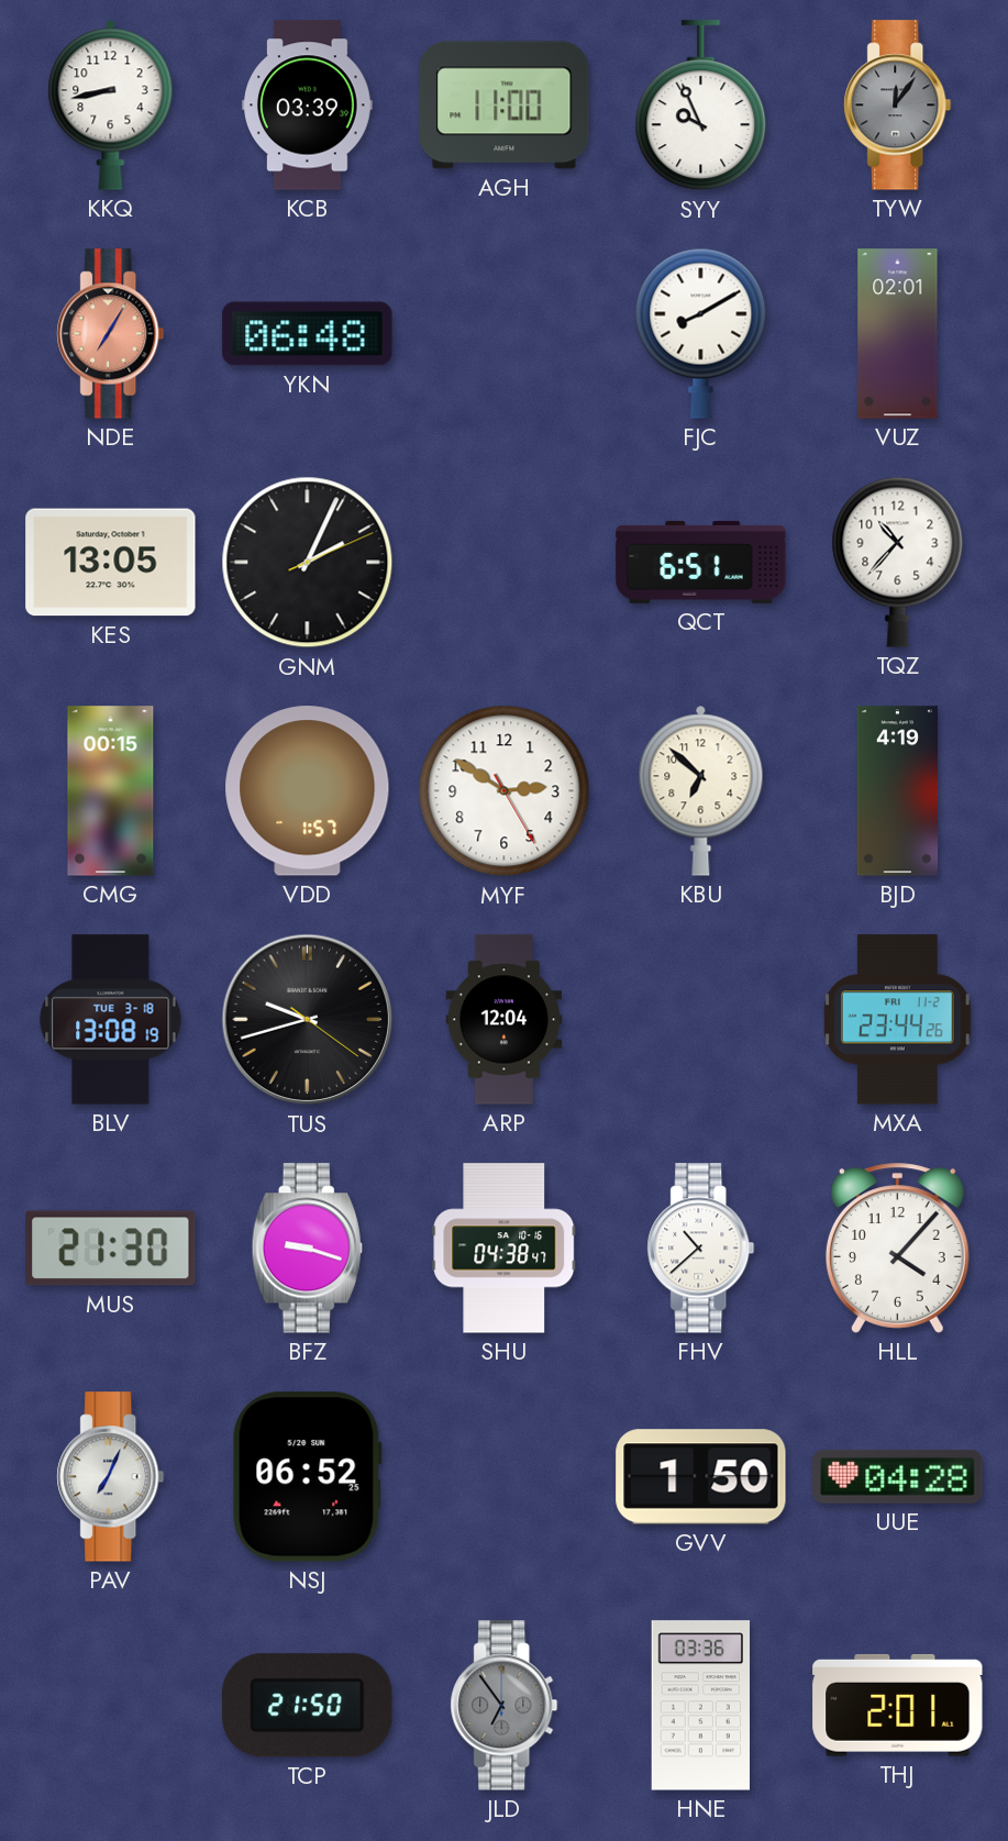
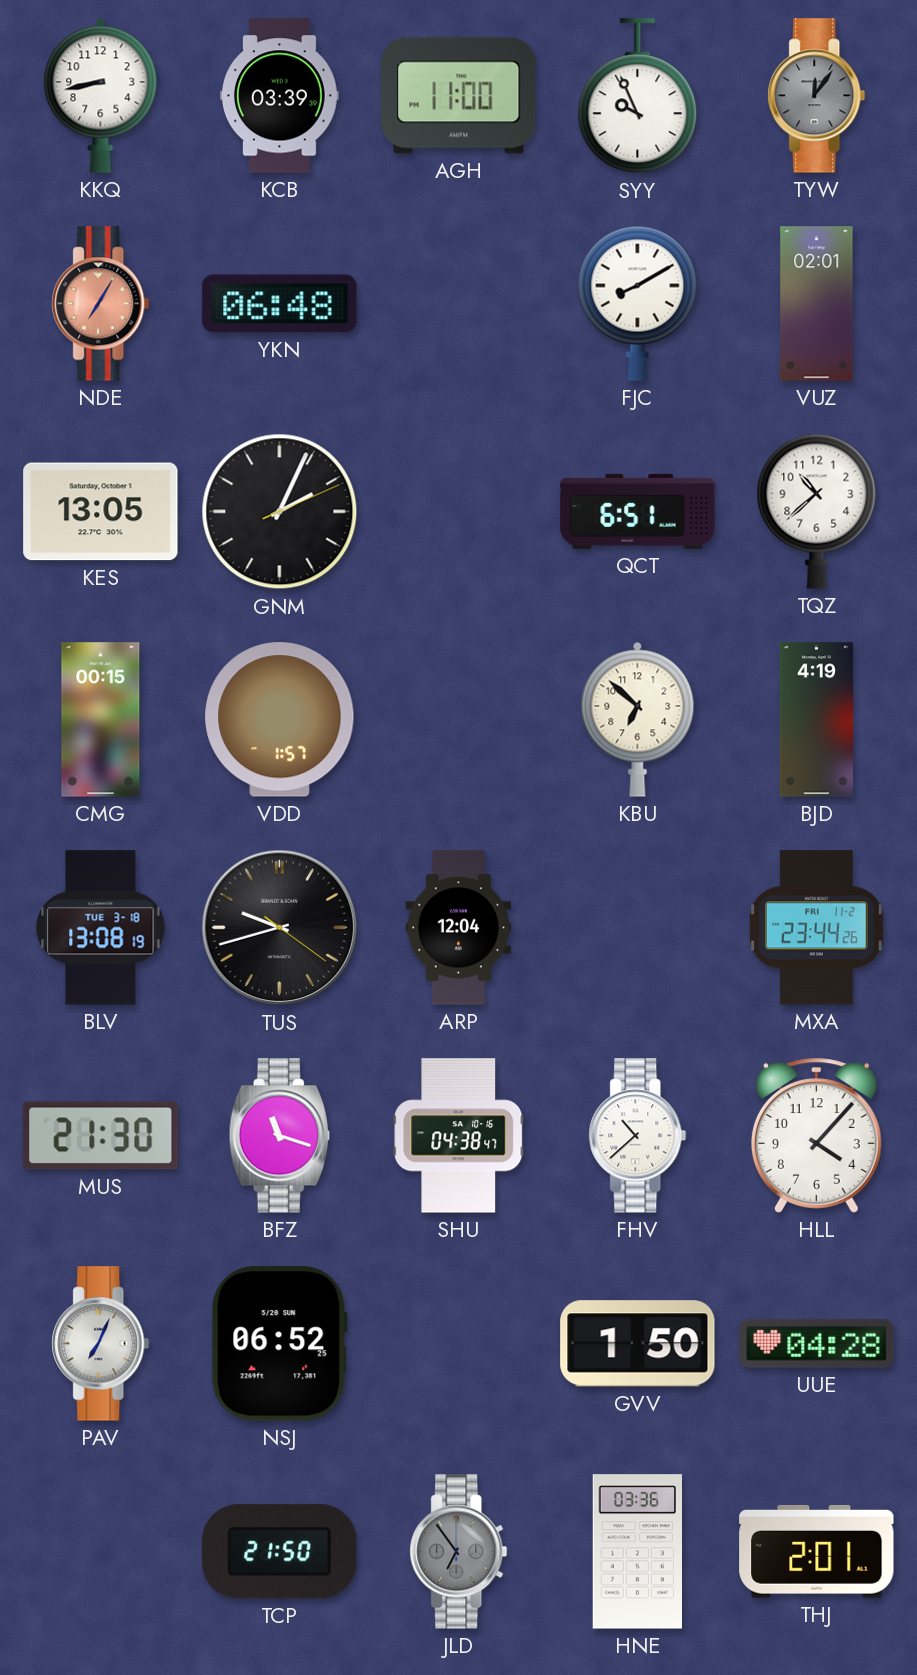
TQZ: 10:37 -> 10:38 (817, 511)
MYF: 2:50 -> none (505, 791)
BFZ: 9:18 -> 11:18 (279, 1136)
